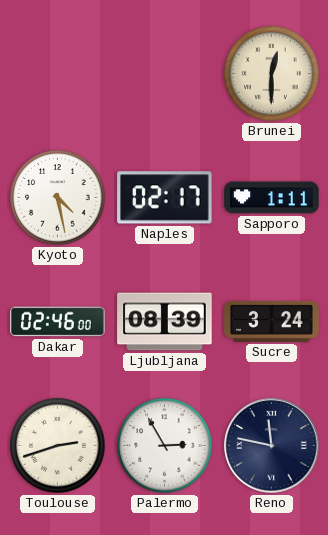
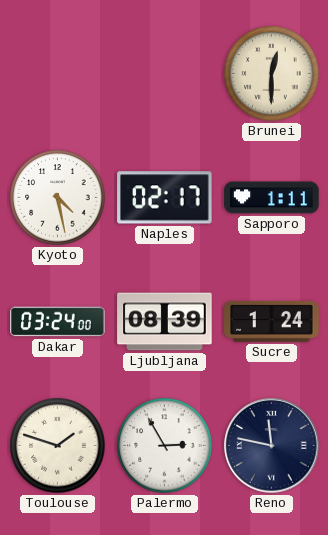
Dakar: 02:46 -> 03:24 (58, 322)
Sucre: 3:24 -> 1:24 (272, 322)
Toulouse: 2:42 -> 1:48 (58, 446)
